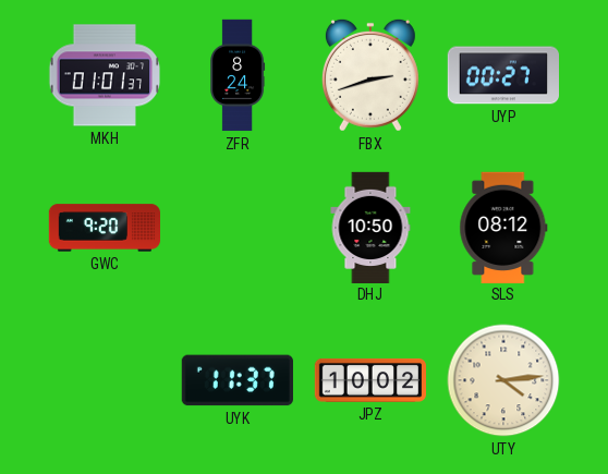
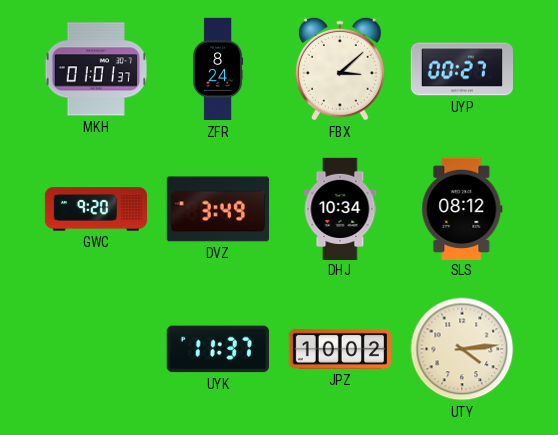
FBX: 2:42 -> 3:08 (340, 69)
DVZ: none -> 3:49 (218, 209)
DHJ: 10:50 -> 10:34 (340, 208)
